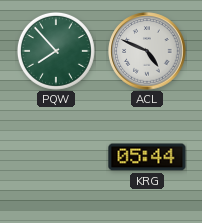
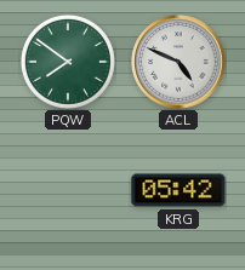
PQW: 7:53 -> 7:51 (68, 62)
KRG: 05:44 -> 05:42 (178, 190)
